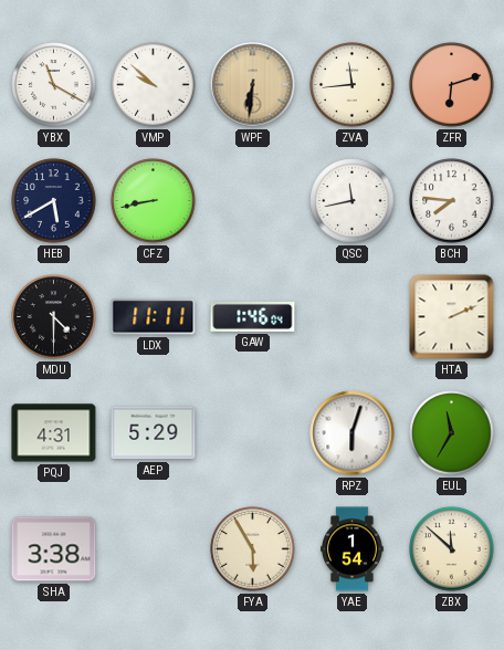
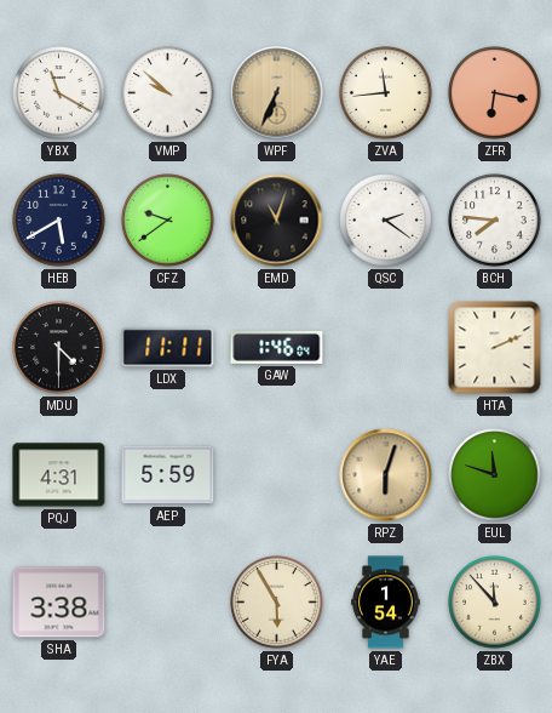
WPF: 6:31 -> 6:34 (277, 93)
ZFR: 6:12 -> 6:17 (495, 93)
CFZ: 8:43 -> 9:39 (168, 221)
EMD: none -> 11:03 (277, 221)
QSC: 11:43 -> 2:21 (386, 221)
AEP: 5:29 -> 5:59 (168, 475)
RPZ dial: white -> champagne (386, 475)
EUL: 11:35 -> 11:48 (495, 475)
ZBX: 11:52 -> 11:53 (495, 603)
